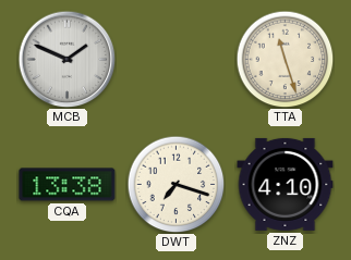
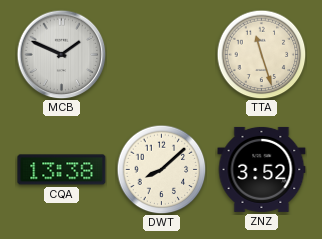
DWT: 7:18 -> 8:08 (161, 169)
ZNZ: 4:10 -> 3:52 (262, 169)
